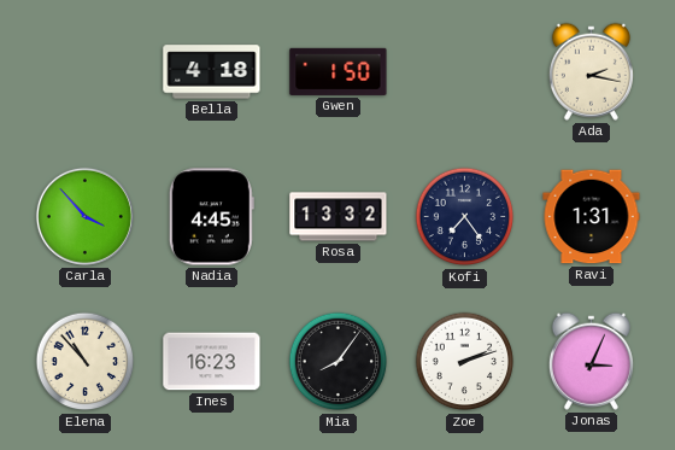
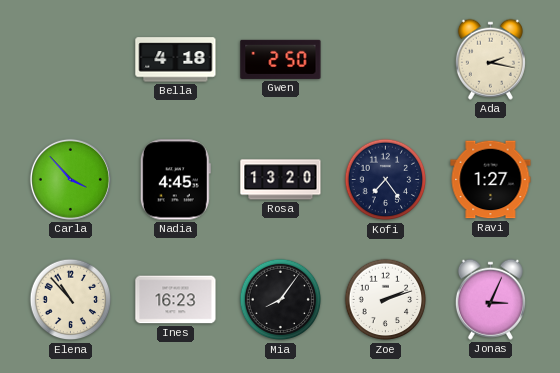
Gwen: 1:50 -> 2:50 (281, 59)
Rosa: 13:32 -> 13:20 (281, 180)
Ravi: 1:31 -> 1:27 (491, 180)
